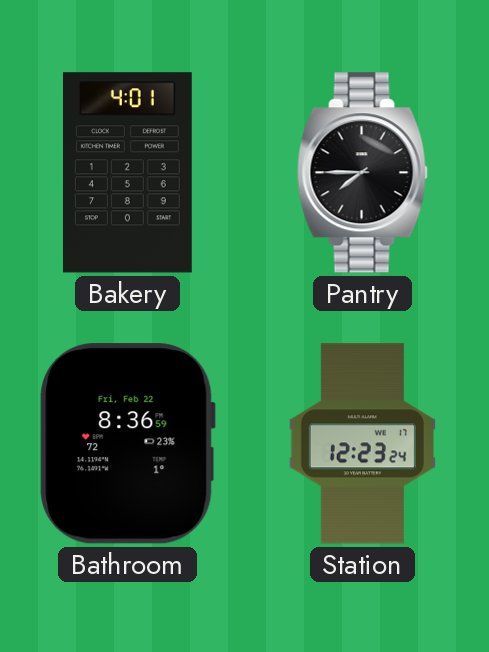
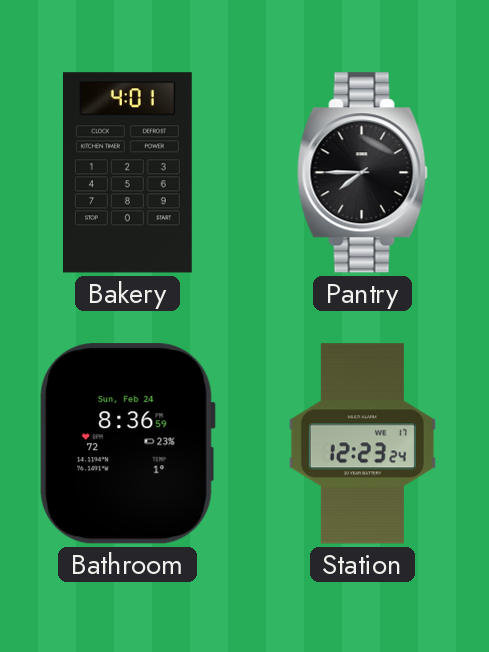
Bathroom date: Fri, Feb 22 -> Sun, Feb 24 (127, 444)
